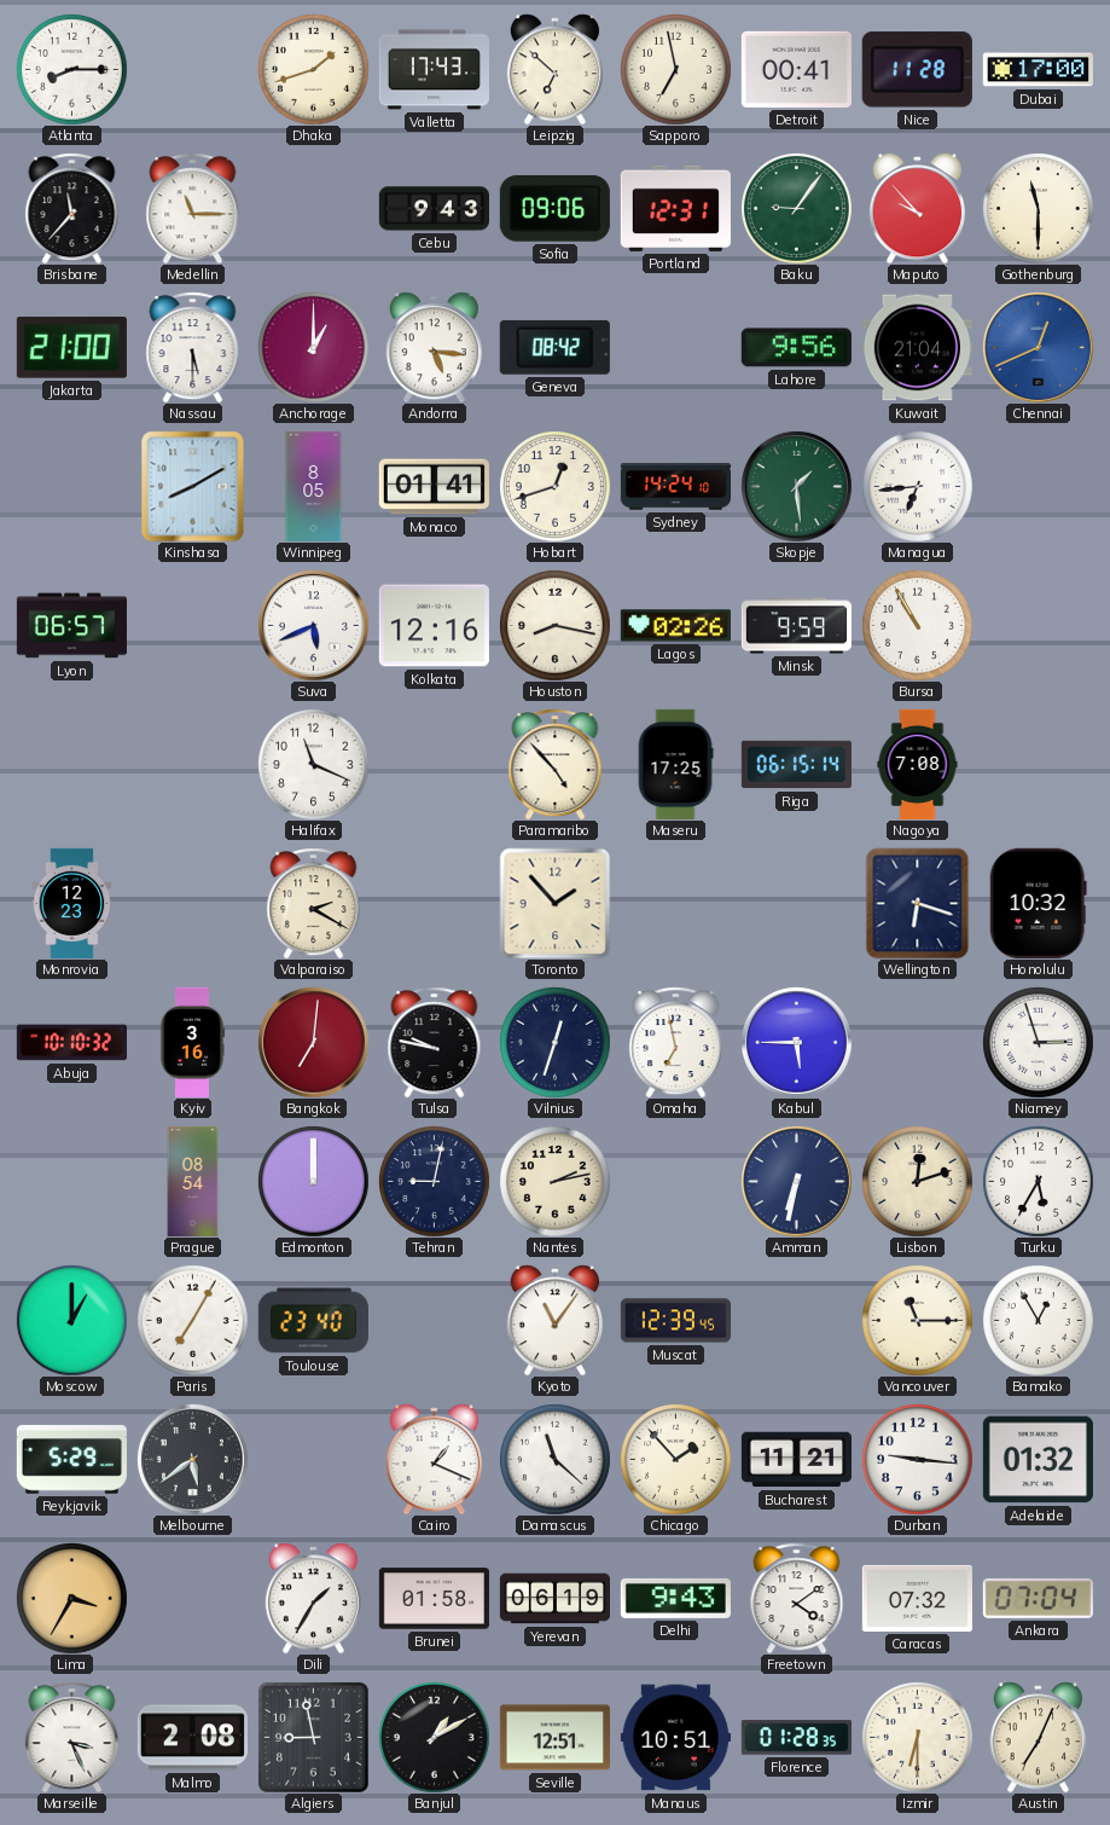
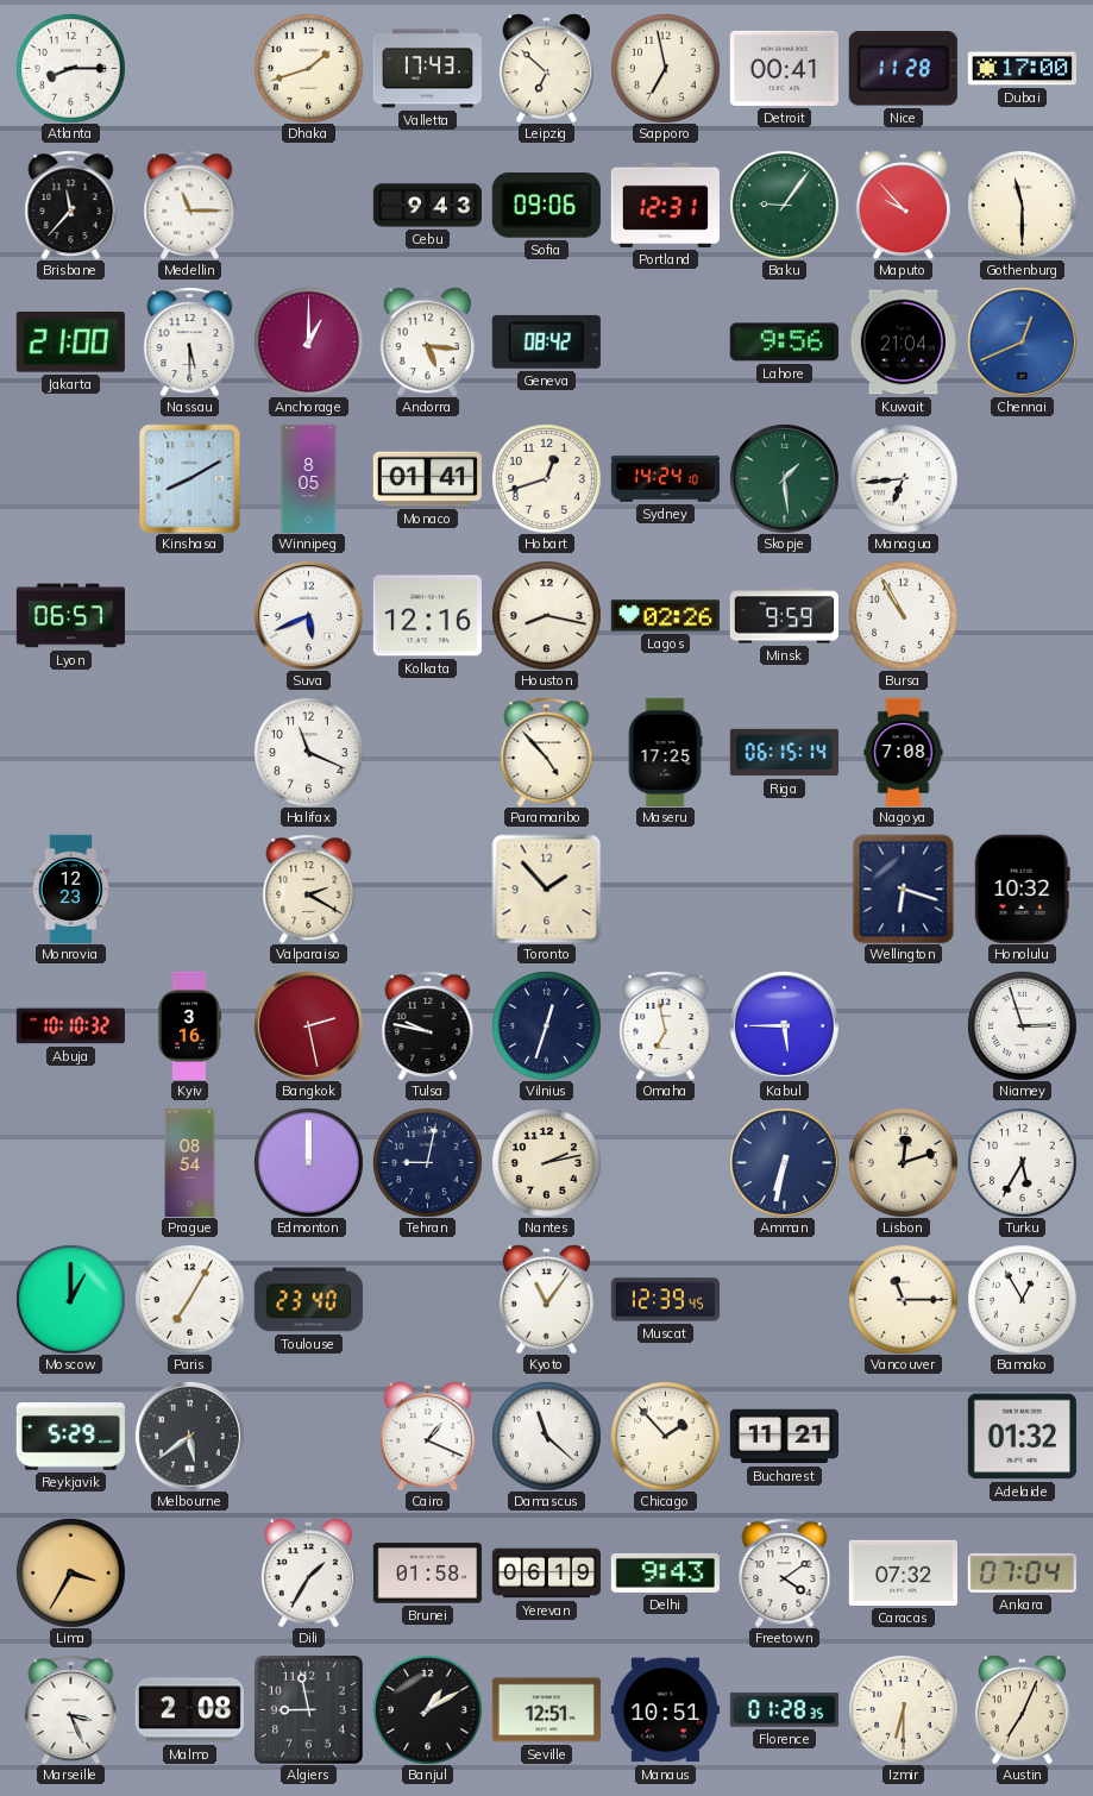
Bangkok: 7:01 -> 2:28 (308, 1025)
Durban: 9:16 -> none (918, 1460)
